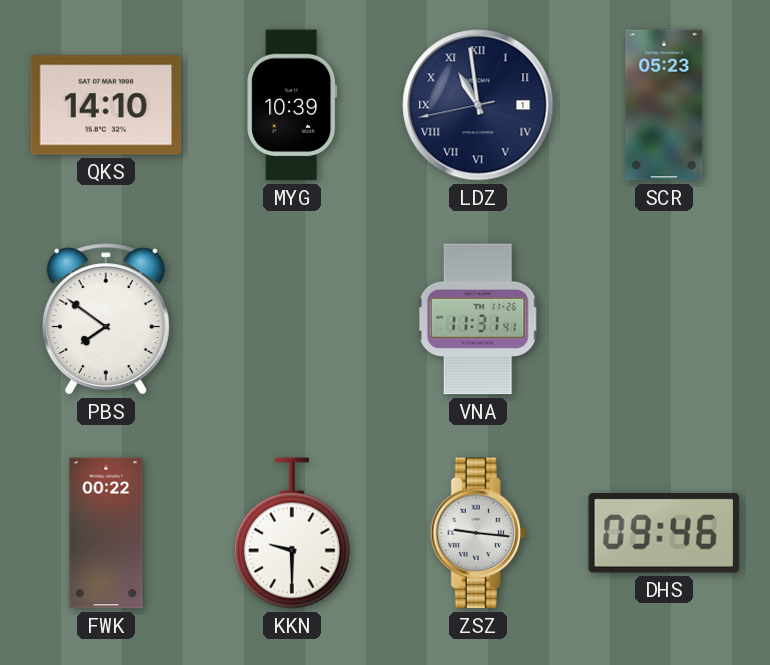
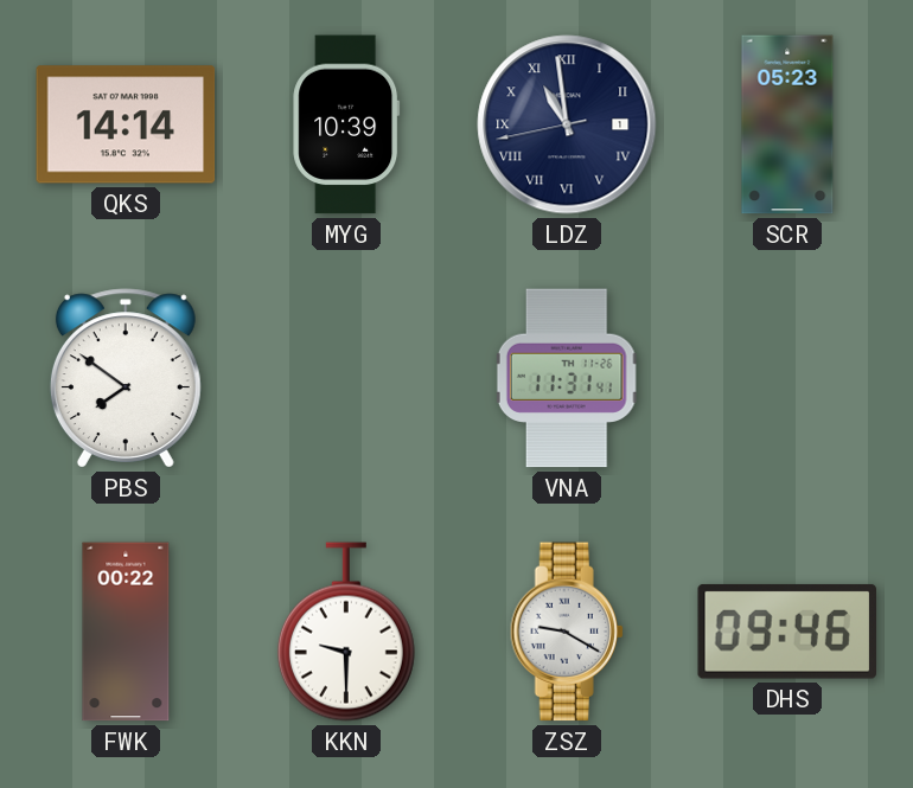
QKS: 14:10 -> 14:14 (126, 124)
ZSZ: 9:16 -> 9:20 (567, 632)
